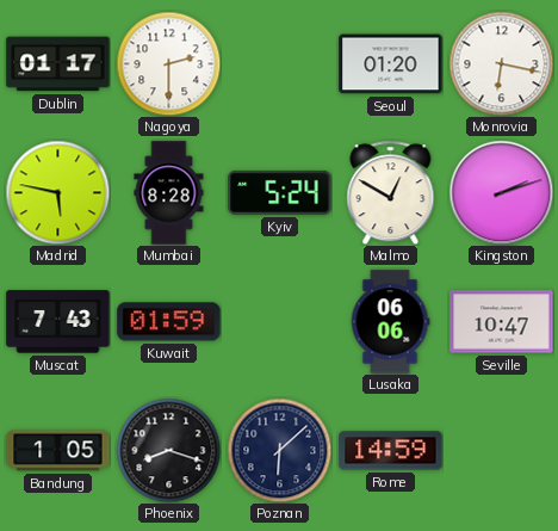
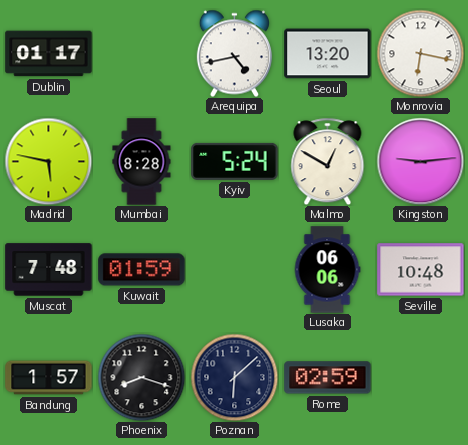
Nagoya: 2:30 -> none (168, 63)
Arequipa: none -> 4:43 (234, 53)
Seoul: 01:20 -> 13:20 (328, 54)
Kingston: 2:12 -> 9:14 (420, 161)
Muscat: 7:43 -> 7:48 (49, 270)
Seville: 10:47 -> 10:48 (421, 270)
Bandung: 1:05 -> 1:57 (49, 378)
Rome: 14:59 -> 02:59 (328, 378)
